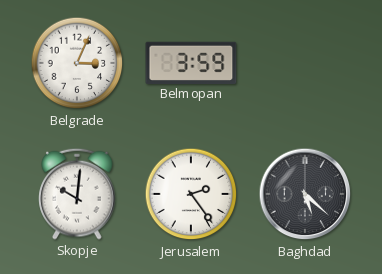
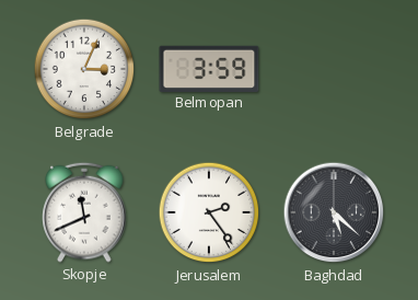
Skopje: 10:01 -> 11:41 (84, 212)
